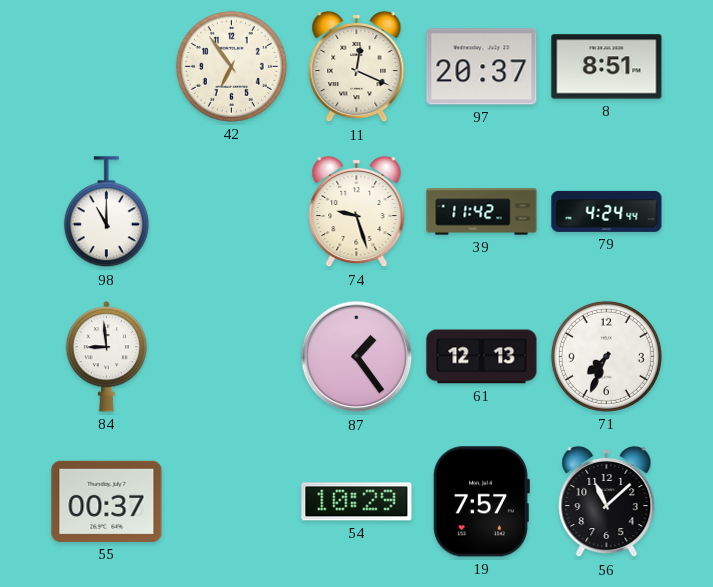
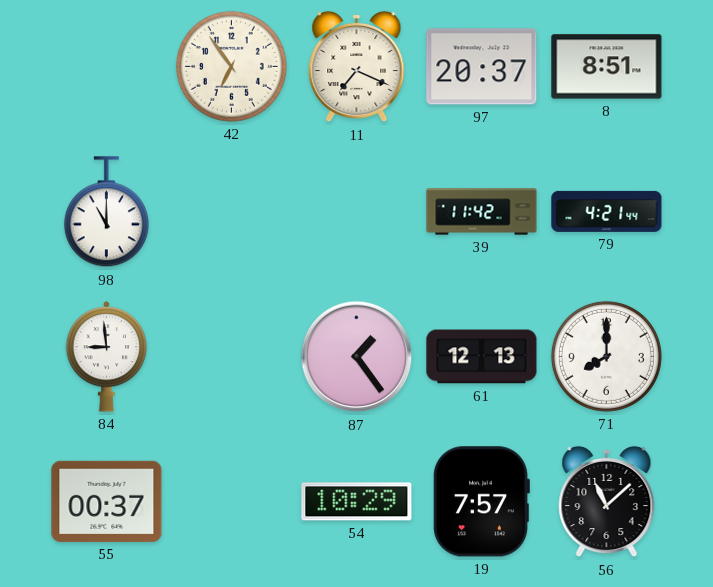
11: 12:19 -> 7:19 (357, 67)
74: 9:27 -> none (357, 212)
79: 4:24 -> 4:21 (607, 211)
71: 7:34 -> 8:00 (606, 356)
